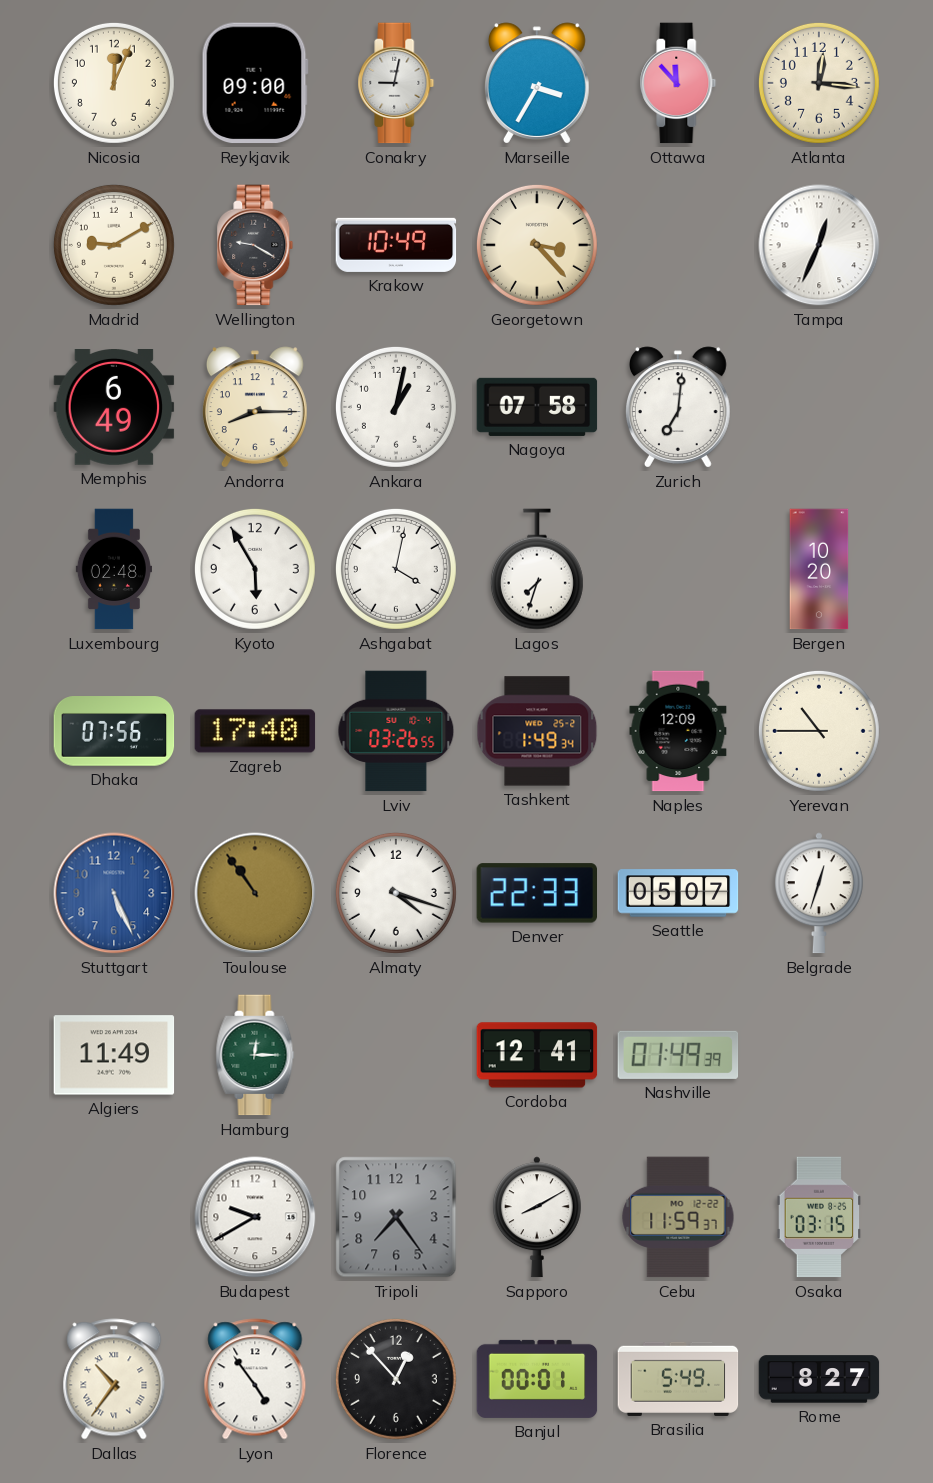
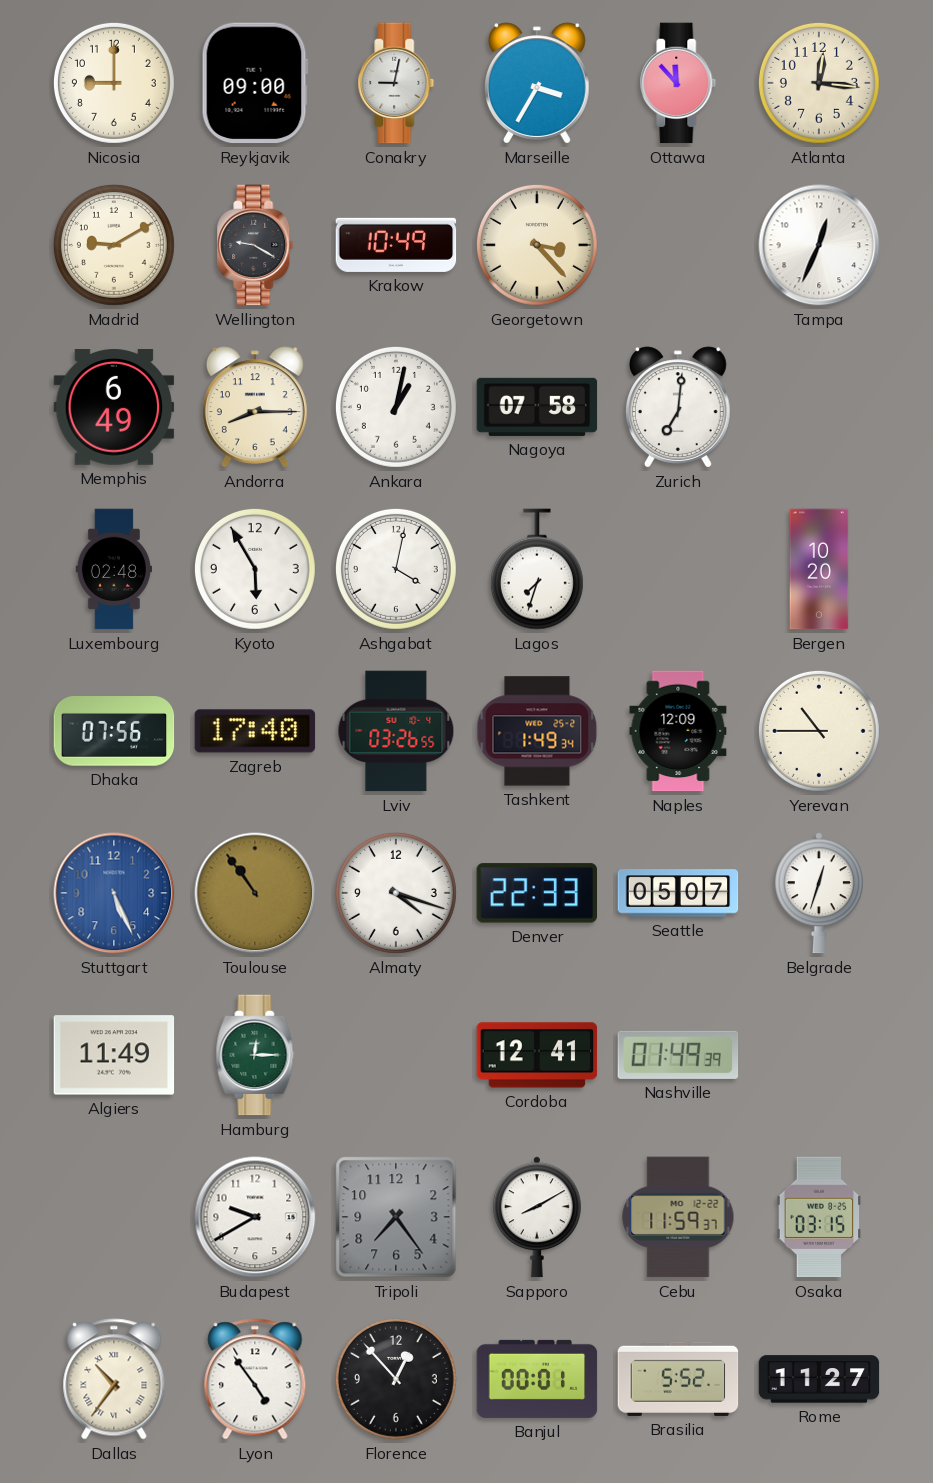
Nicosia: 12:04 -> 9:00 (114, 83)
Brasilia: 5:49 -> 5:52 (678, 1379)
Rome: 8:27 -> 11:27 (819, 1379)
